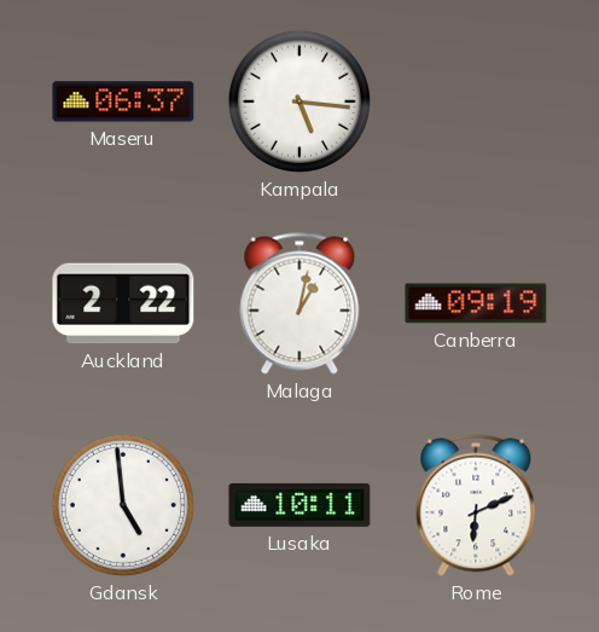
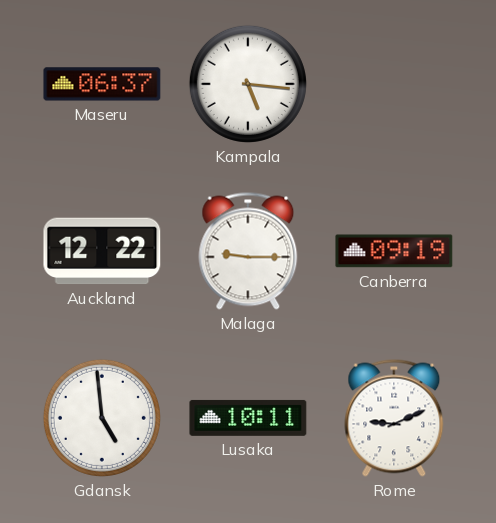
Auckland: 2:22 -> 12:22 (102, 251)
Malaga: 1:02 -> 9:15 (248, 251)
Rome: 6:11 -> 9:11 (394, 418)
